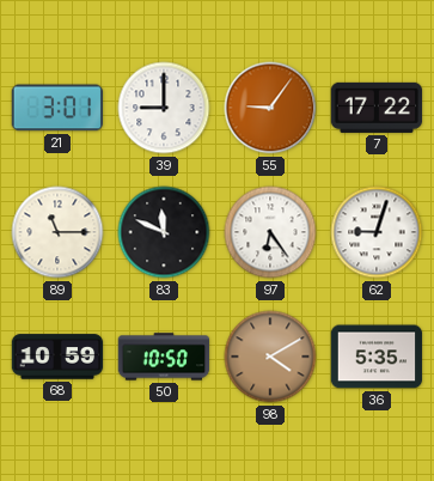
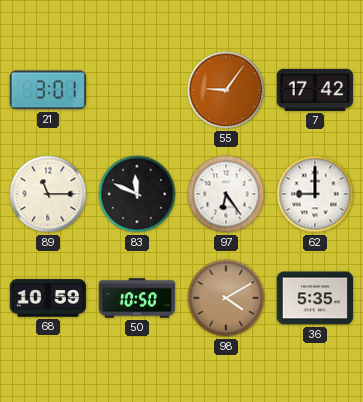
39: 9:00 -> none (164, 108)
7: 17:22 -> 17:42 (315, 90)
62: 9:03 -> 9:00 (315, 194)
